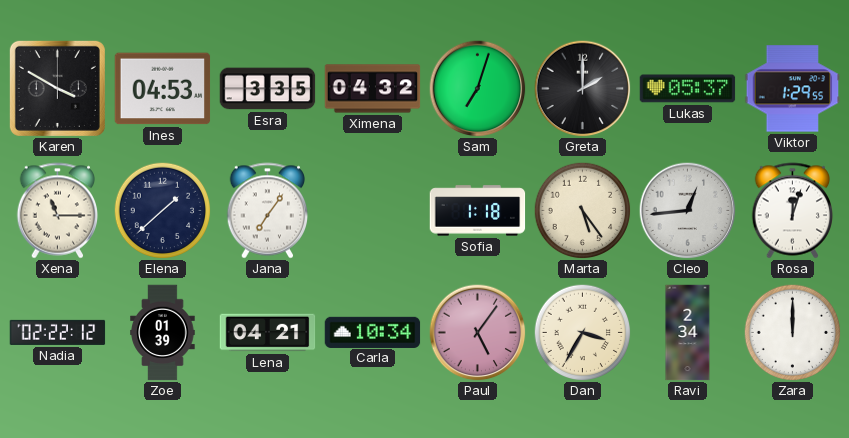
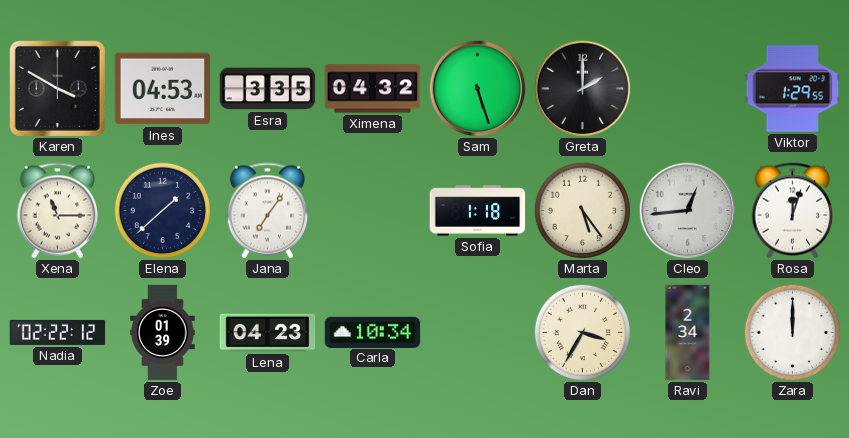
Sam: 7:03 -> 5:27 (478, 89)
Lukas: 05:37 -> none (688, 89)
Lena: 04:21 -> 04:23 (268, 333)
Paul: 5:06 -> none (478, 333)
